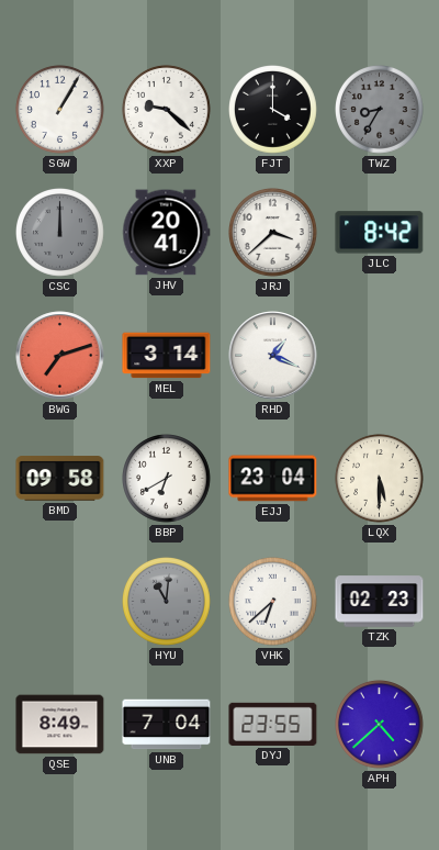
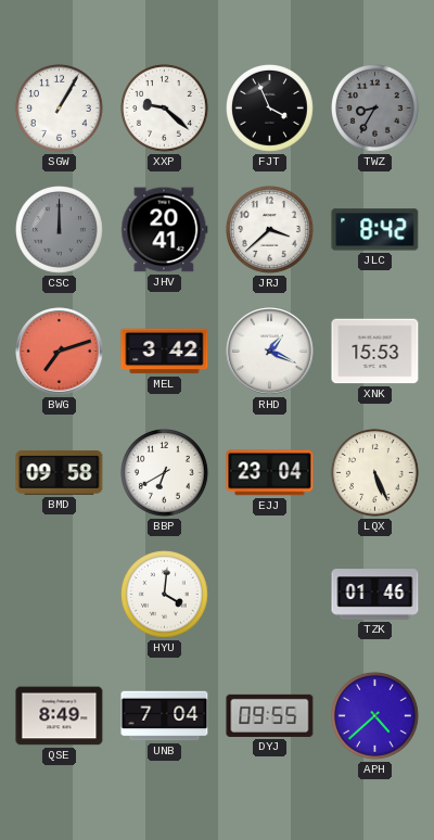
FJT: 4:00 -> 3:56 (270, 109)
MEL: 3:14 -> 3:42 (165, 352)
XNK: none -> 15:53 (375, 352)
LQX: 5:30 -> 5:26 (375, 473)
HYU: 11:01 -> 4:01 (165, 595)
HYU dial: grey -> white (165, 595)
VHK: 6:38 -> none (273, 602)
TZK: 02:23 -> 01:46 (375, 595)
DYJ: 23:55 -> 09:55 (270, 715)
